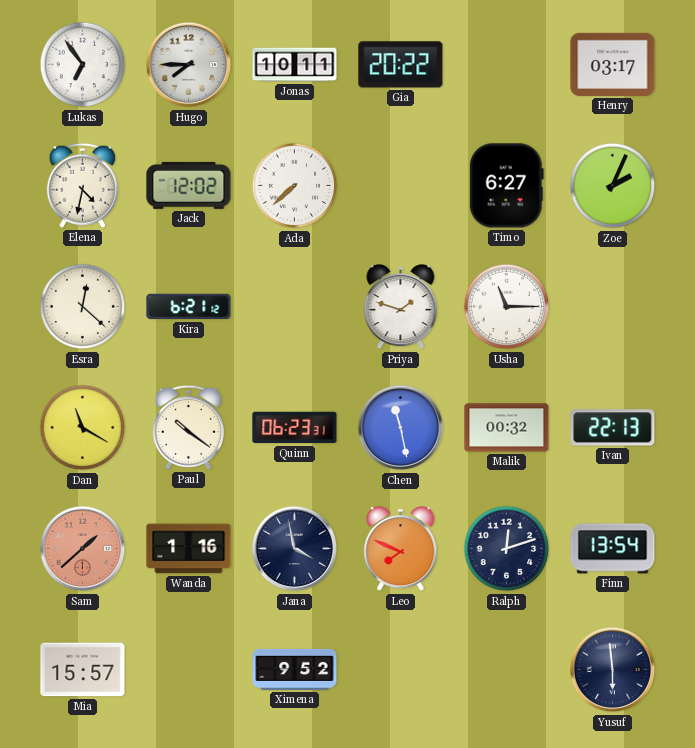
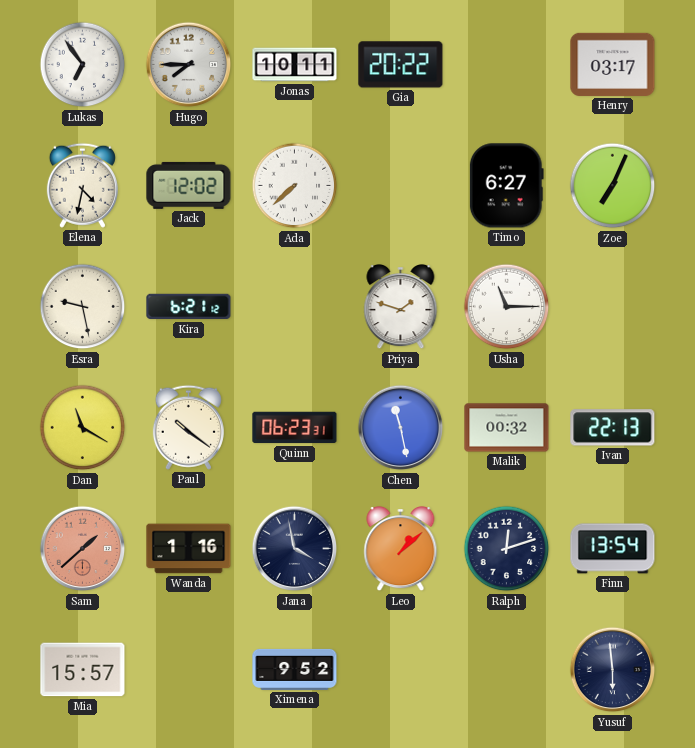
Zoe: 2:04 -> 7:04 (613, 186)
Esra: 12:22 -> 9:28 (83, 307)
Leo: 7:49 -> 1:08 (401, 550)
